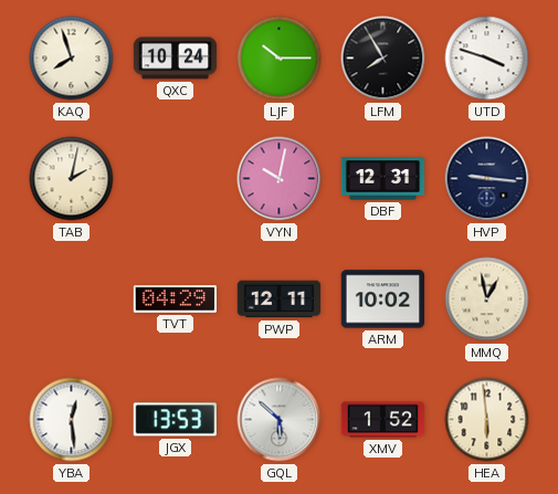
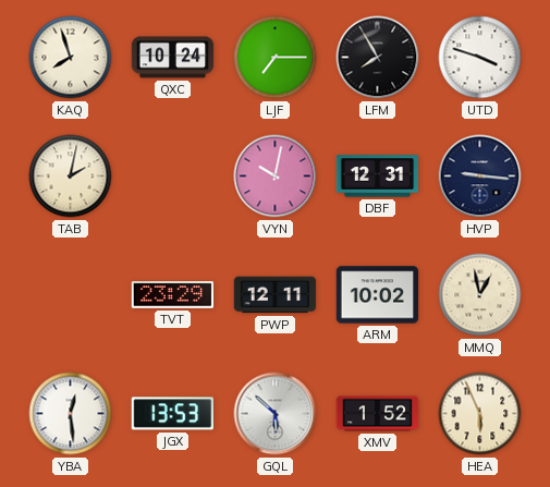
LJF: 10:15 -> 7:15 (276, 58)
TVT: 04:29 -> 23:29 (173, 295)
HEA: 5:59 -> 5:56 (480, 414)
